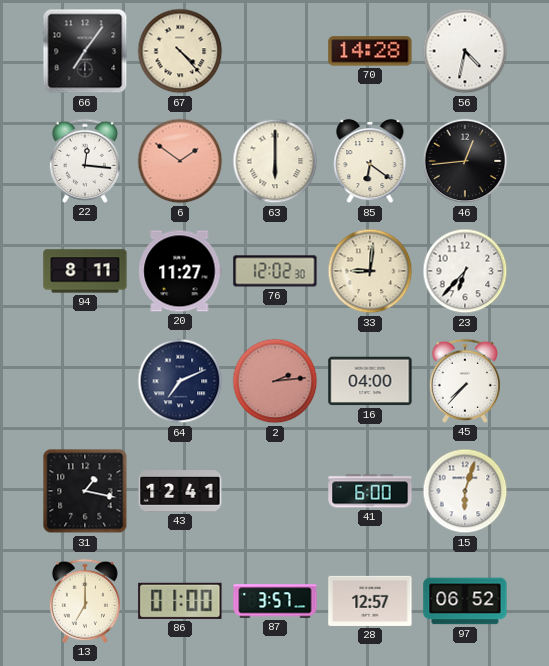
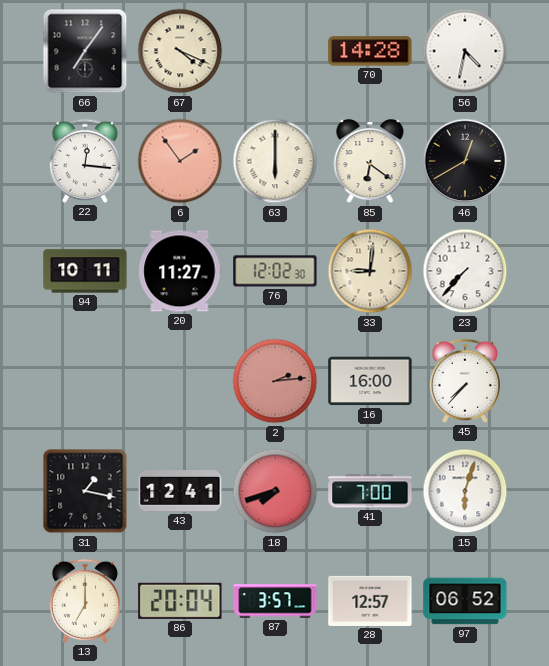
67: 4:23 -> 4:19 (180, 51)
6: 1:51 -> 1:54 (180, 161)
46: 12:44 -> 12:40 (465, 161)
94: 8:11 -> 10:11 (85, 271)
23: 6:37 -> 7:37 (465, 271)
64: 7:11 -> none (180, 381)
16: 04:00 -> 16:00 (370, 381)
18: none -> 7:42 (275, 491)
41: 6:00 -> 7:00 (370, 491)
86: 01:00 -> 20:04 (180, 601)
